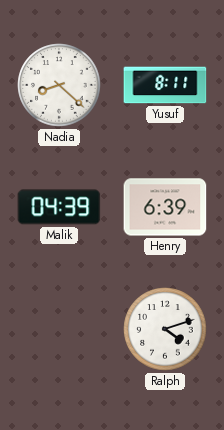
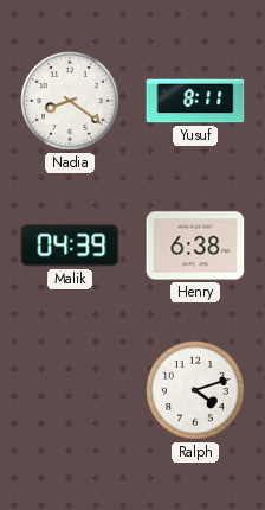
Nadia: 8:22 -> 8:21 (70, 101)
Henry: 6:39 -> 6:38 (195, 246)
